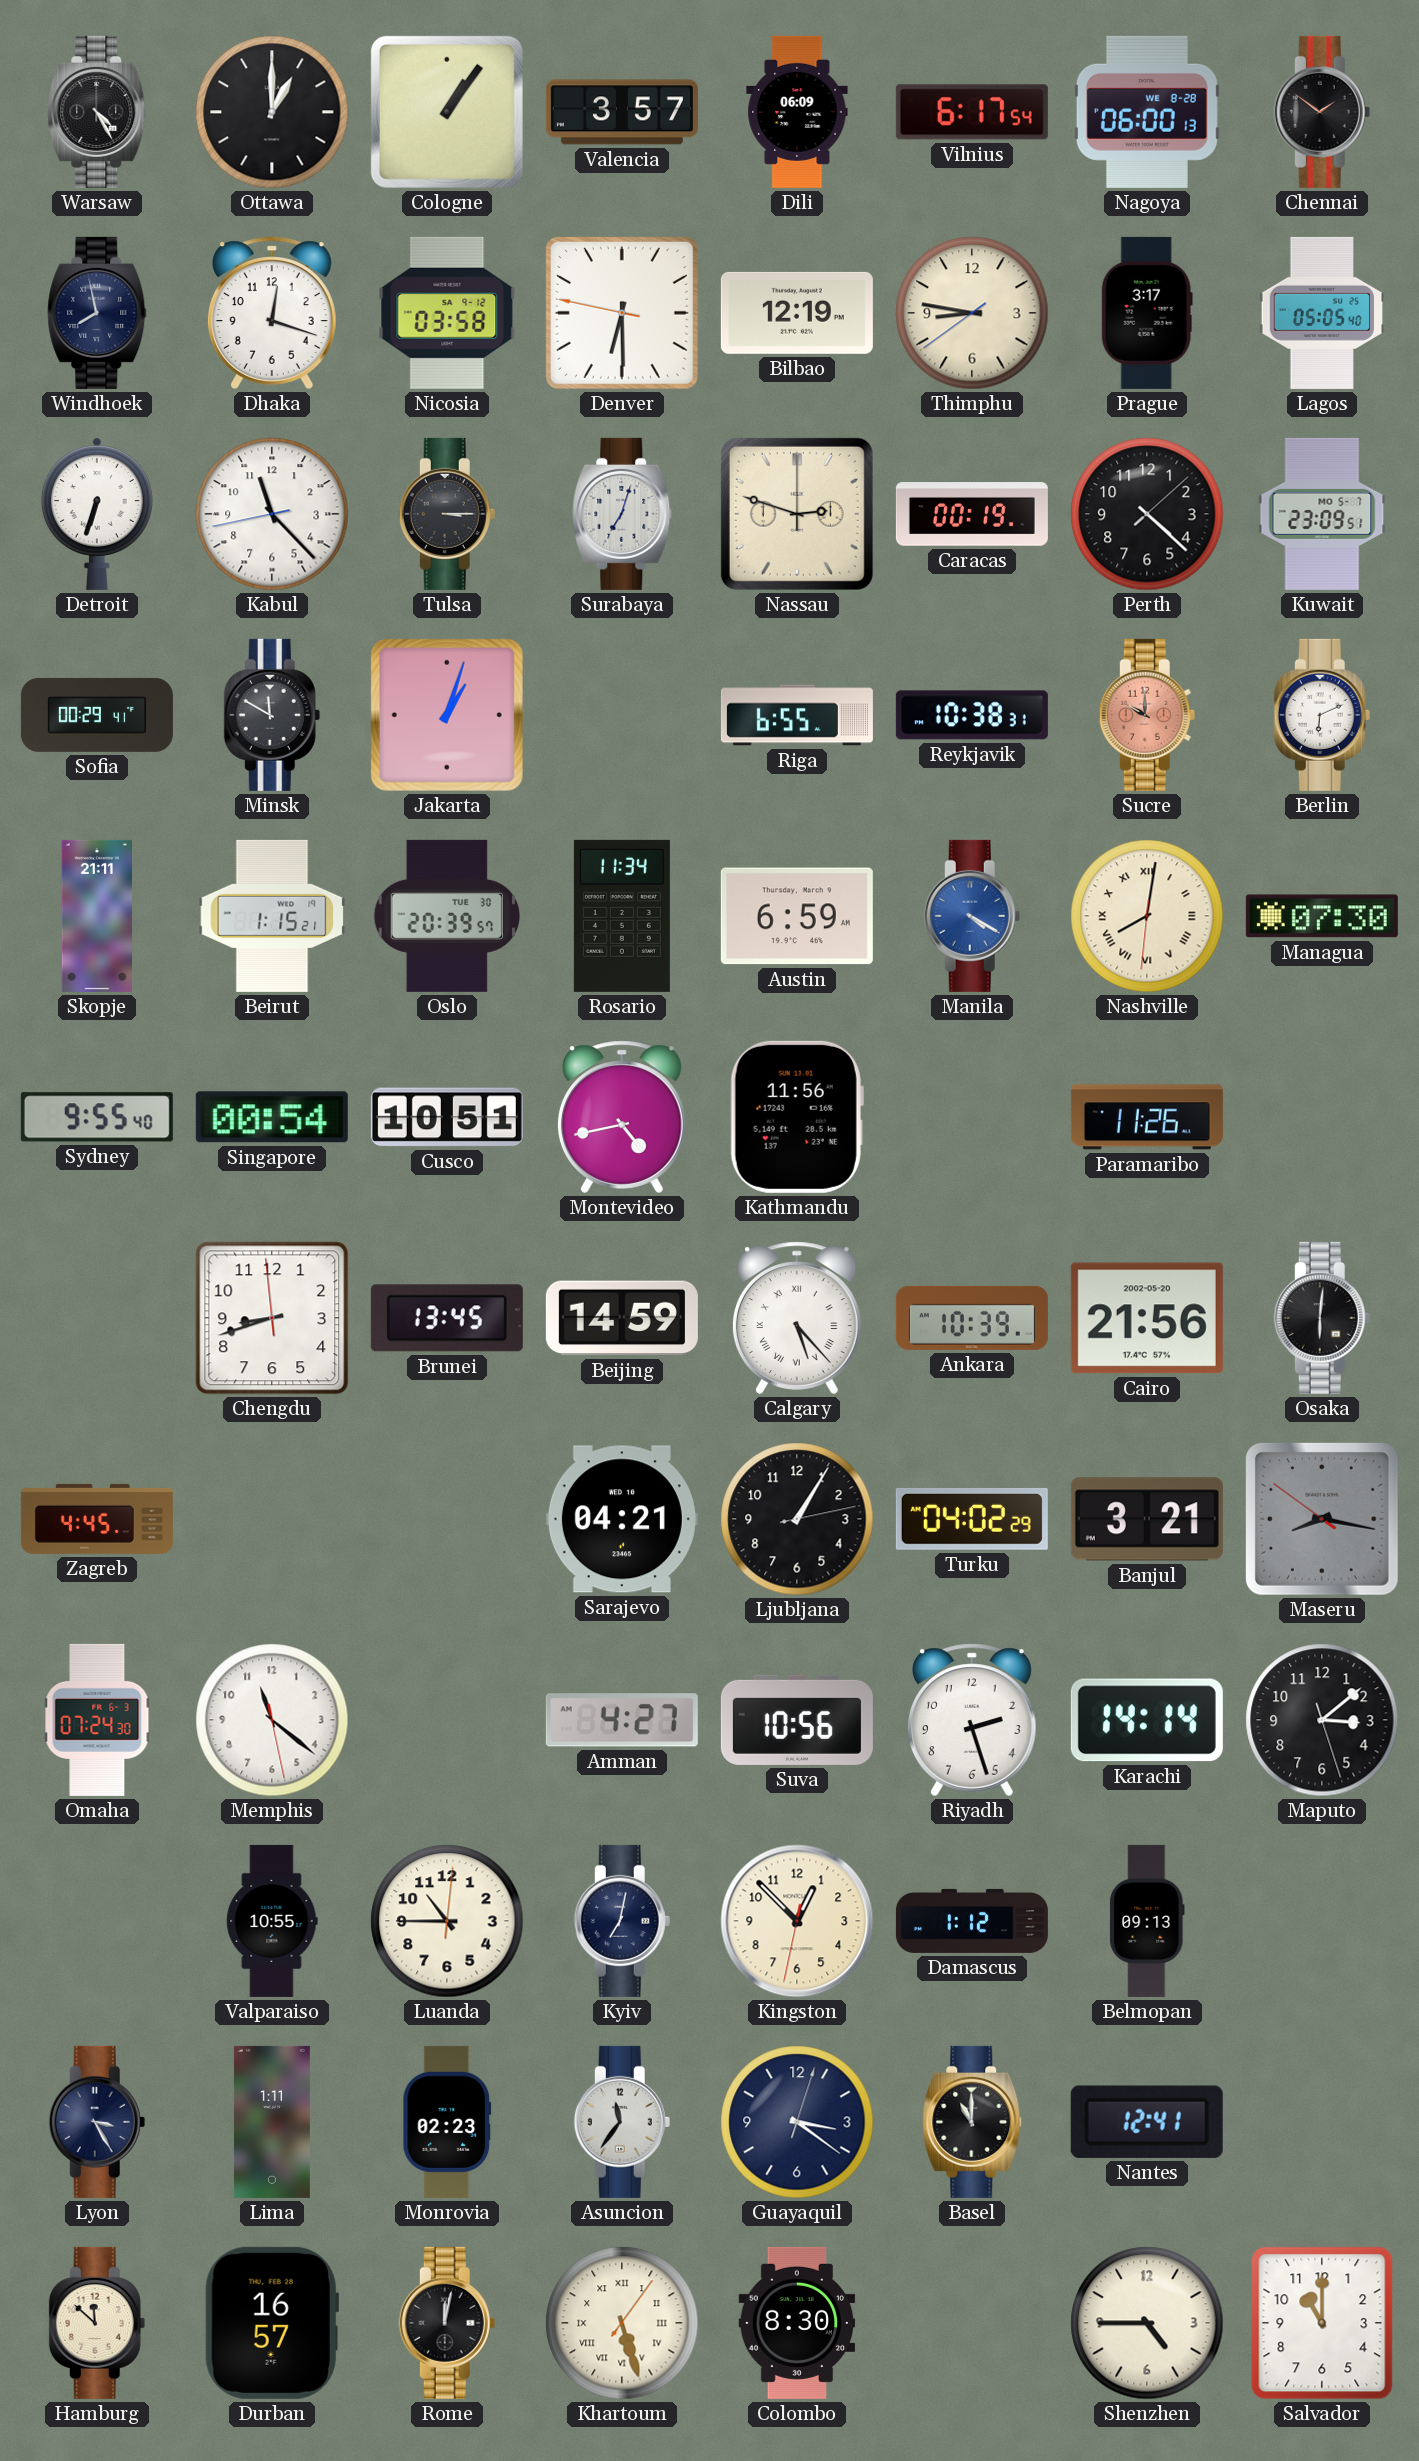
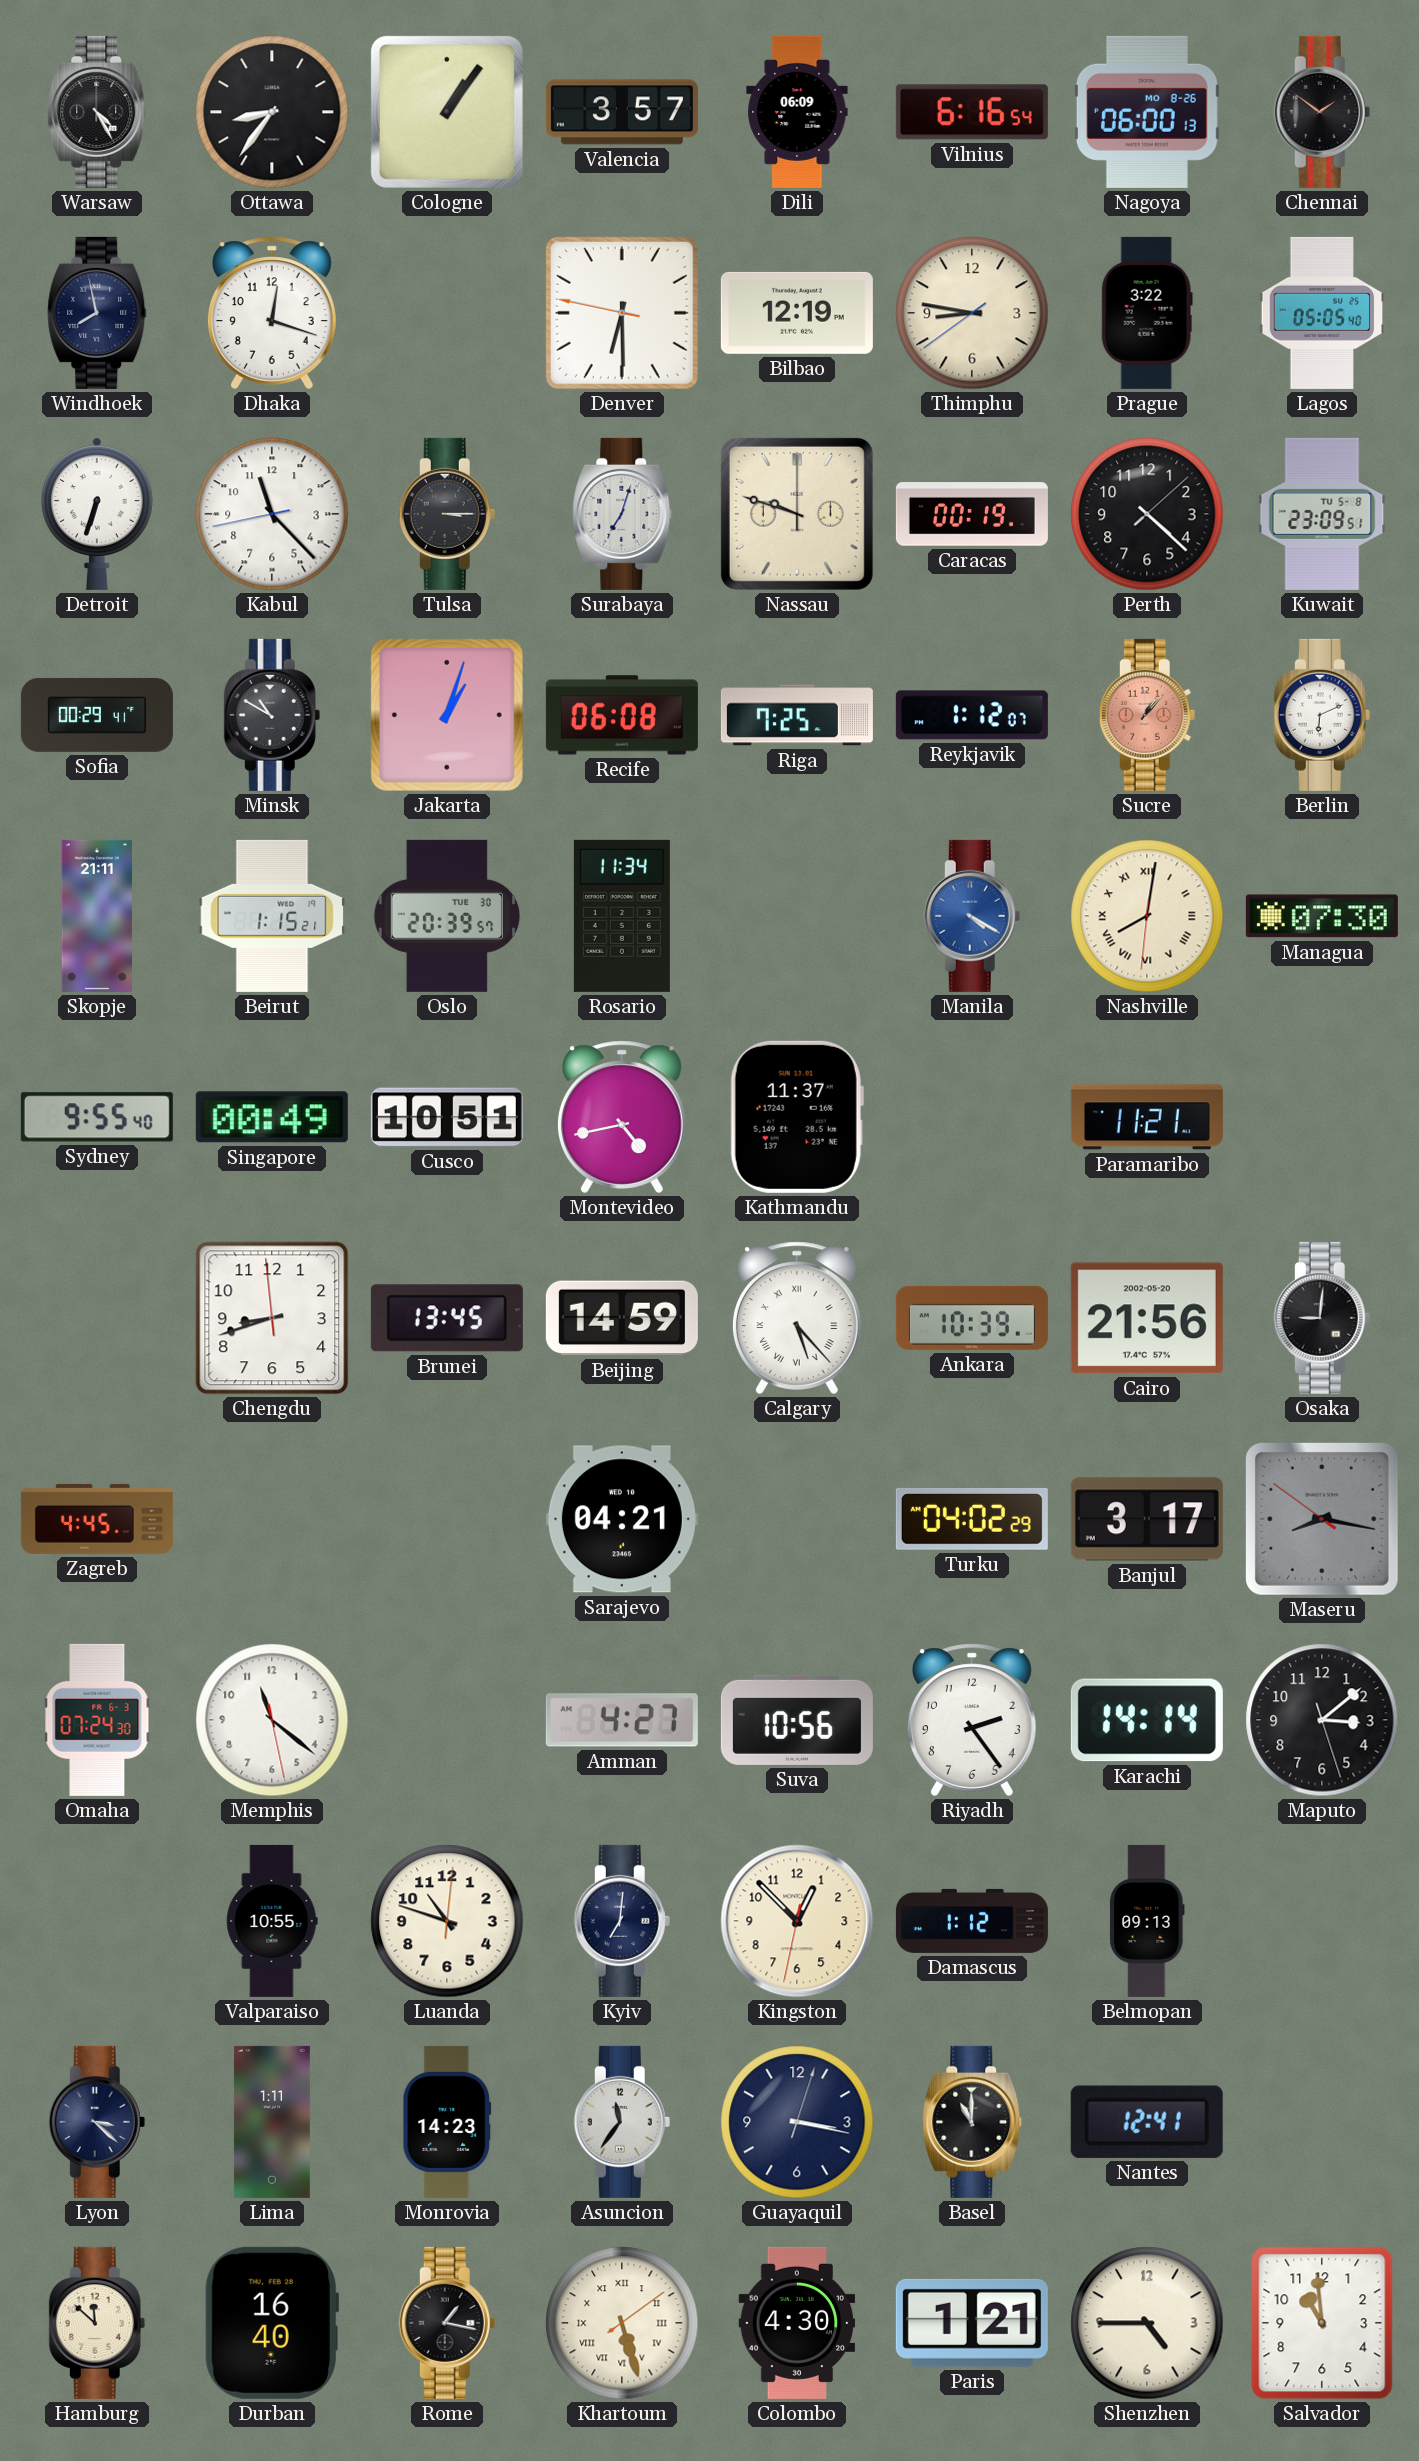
Ottawa: 1:00 -> 8:36 (272, 112)
Vilnius: 6:17 -> 6:16 (972, 112)
Nagoya date: WE 8-28 -> MO 8-26 (1147, 112)
Nicosia: 03:58 -> none (447, 313)
Prague: 3:17 -> 3:22 (1147, 313)
Nassau: 2:48 -> 9:48 (797, 514)
Kuwait date: MO 5-7 -> TU 5-8 (1322, 514)
Minsk: 11:50 -> 10:50 (272, 715)
Recife: none -> 06:08 (622, 715)
Riga: 6:55 -> 7:25 (797, 715)
Reykjavik: 10:38 -> 1:12 (972, 715)
Sucre: 10:00 -> 1:07 (1147, 715)
Austin: 6:59 -> none (797, 916)
Singapore: 00:54 -> 00:49 (272, 1117)
Kathmandu: 11:56 -> 11:37 (797, 1117)
Paramaribo: 11:26 -> 11:21 (1147, 1117)
Osaka: 6:01 -> 9:01 (1322, 1318)
Ljubljana: 1:05 -> none (797, 1519)
Banjul: 3:21 -> 3:17 (1147, 1519)
Riyadh: 2:27 -> 2:24 (972, 1720)
Luanda: 10:45 -> 10:48 (447, 1921)
Kyiv: 7:02 -> 7:01 (622, 1921)
Lyon: 3:25 -> 3:22 (97, 2122)
Monrovia: 02:23 -> 14:23 (447, 2122)
Guayaquil: 3:21 -> 3:17 (797, 2122)
Durban: 16:57 -> 16:40 (272, 2323)
Rome: 12:02 -> 1:17 (447, 2323)
Khartoum: 5:27:06 -> 5:27:09 (622, 2323)
Colombo: 8:30 -> 4:30 (797, 2323)
Paris: none -> 1:21 (972, 2323)
Salvador: 11:00 -> 10:59 (1322, 2323)
